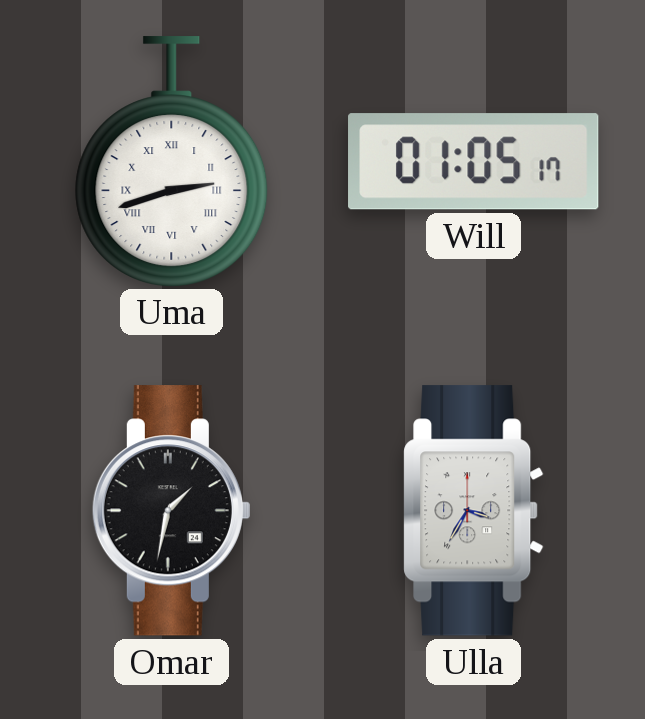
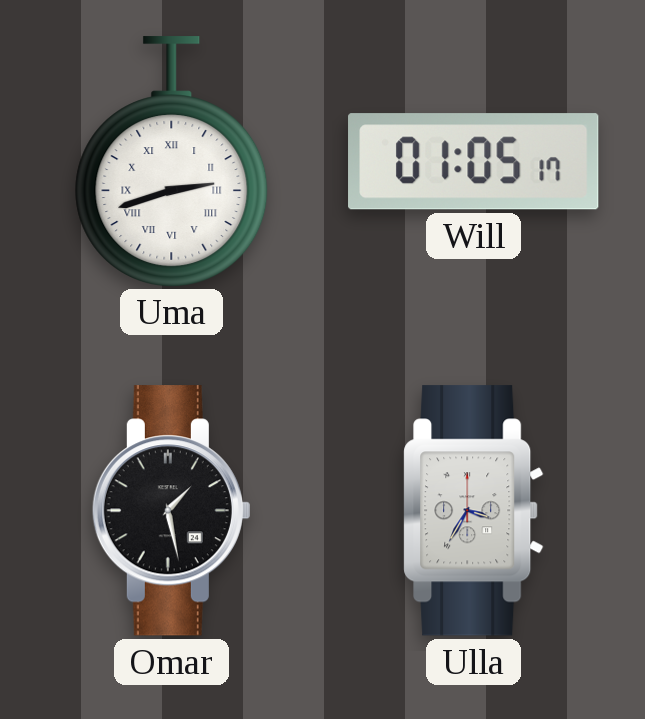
Omar: 1:32 -> 1:28 (171, 511)
